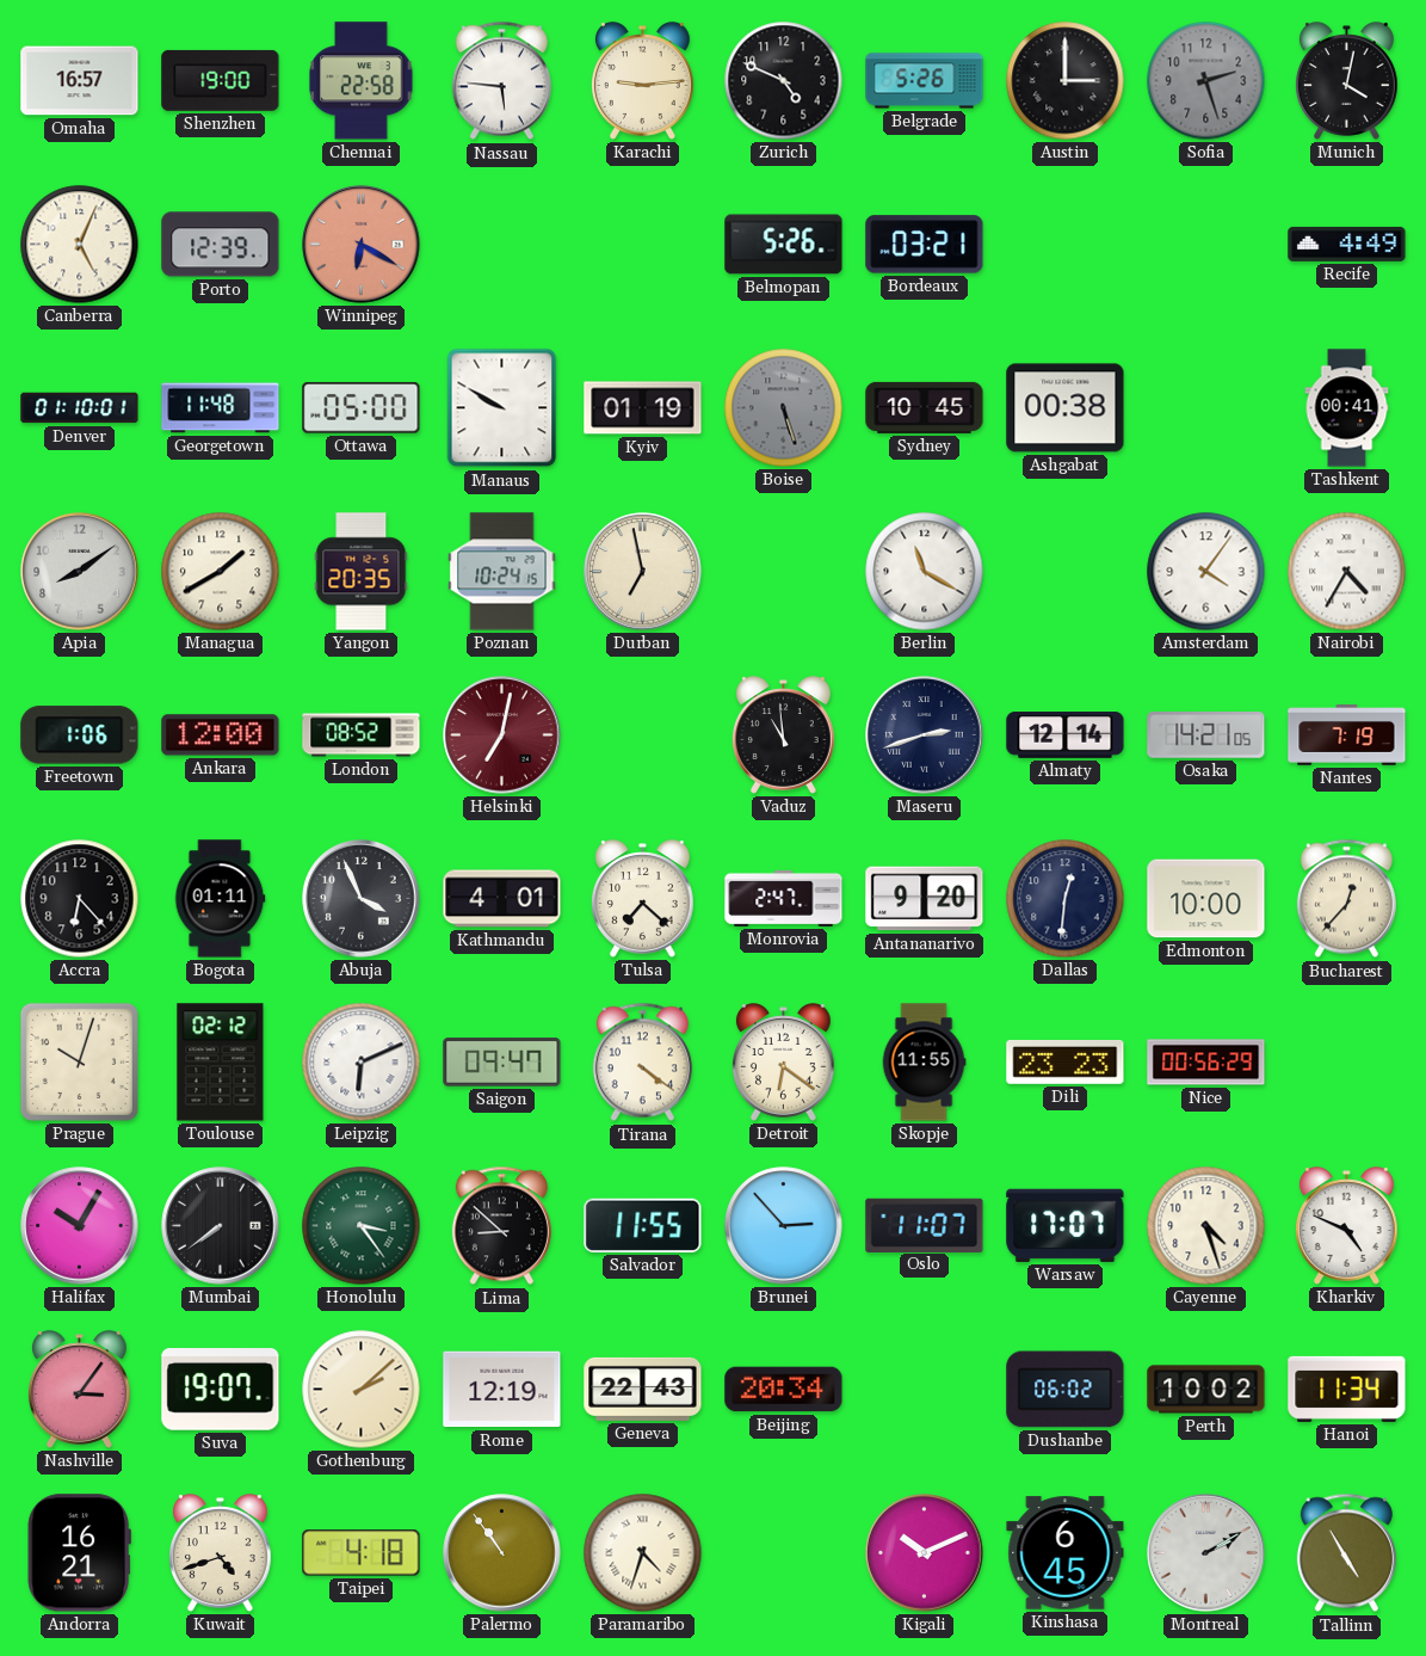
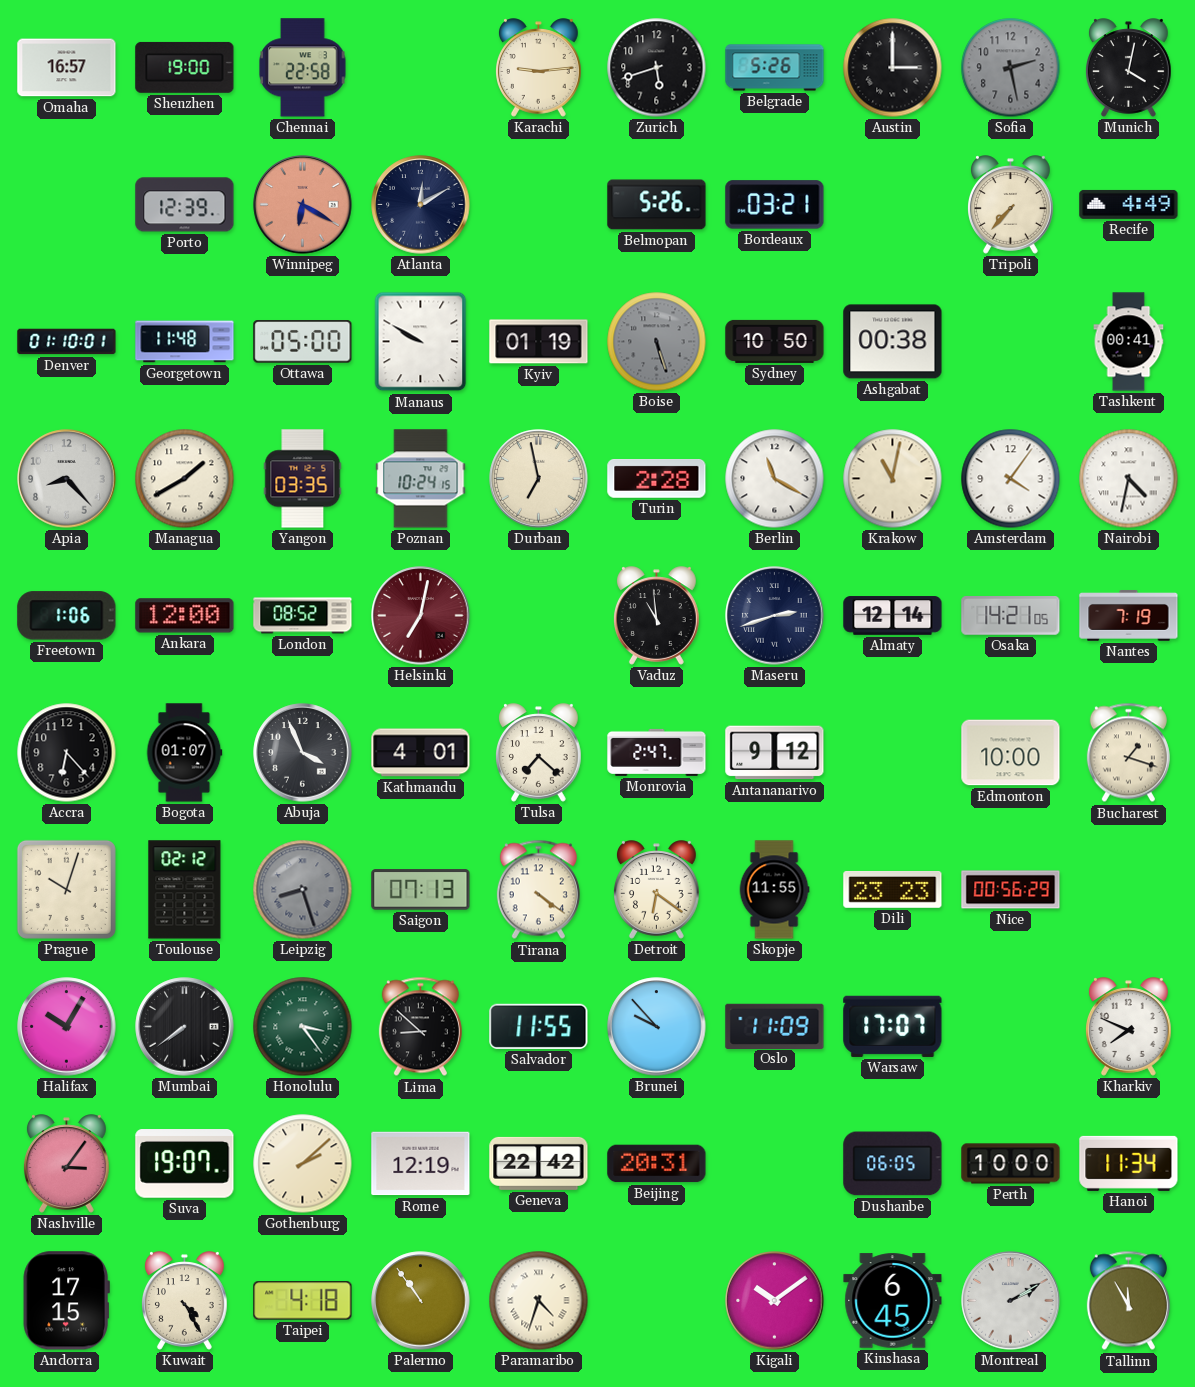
Nassau: 5:46 -> none (501, 81)
Zurich: 4:49 -> 5:42 (657, 68)
Sofia: 2:27 -> 2:28 (1011, 68)
Canberra: 5:04 -> none (80, 245)
Atlanta: none -> 12:10 (421, 205)
Tripoli: none -> 7:37 (1011, 205)
Sydney: 10:45 -> 10:50 (775, 341)
Apia: 8:09 -> 8:23 (67, 479)
Yangon: 20:35 -> 03:35 (303, 479)
Turin: none -> 2:28 (657, 479)
Krakow: none -> 11:02 (893, 479)
Nairobi: 4:35 -> 4:32 (1129, 479)
Bogota: 01:11 -> 01:07 (184, 753)
Antananarivo: 9:20 -> 9:12 (775, 753)
Dallas: 12:31 -> none (1066, 899)
Bucharest: 12:37 -> 1:18 (1128, 753)
Leipzig: 6:11 -> 8:27 (303, 890)
Leipzig dial: white -> grey (303, 890)
Saigon: 09:47 -> 07:13 (421, 890)
Brunei: 2:53 -> 9:53 (657, 1027)
Oslo: 11:07 -> 11:09 (775, 1026)
Cayenne: 4:27 -> none (1206, 1226)
Kharkiv: 4:49 -> 7:49 (1129, 1027)
Geneva: 22:43 -> 22:42 (539, 1163)
Beijing: 20:34 -> 20:31 (657, 1164)
Dushanbe: 06:02 -> 06:05 (893, 1164)
Perth: 10:02 -> 10:00 (1011, 1164)
Andorra: 16:21 -> 17:15 (66, 1301)
Kuwait: 4:42 -> 4:25 (185, 1301)
Kigali: 10:11 -> 10:09 (775, 1301)
Tallinn: 4:55 -> 11:55 (1128, 1301)
